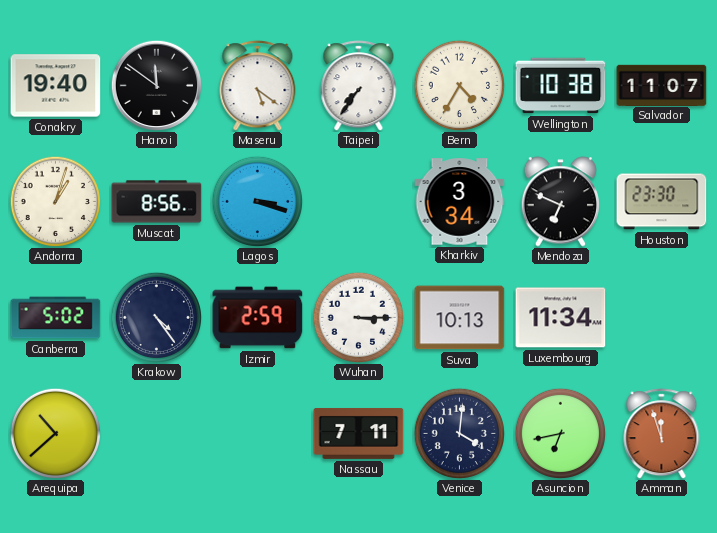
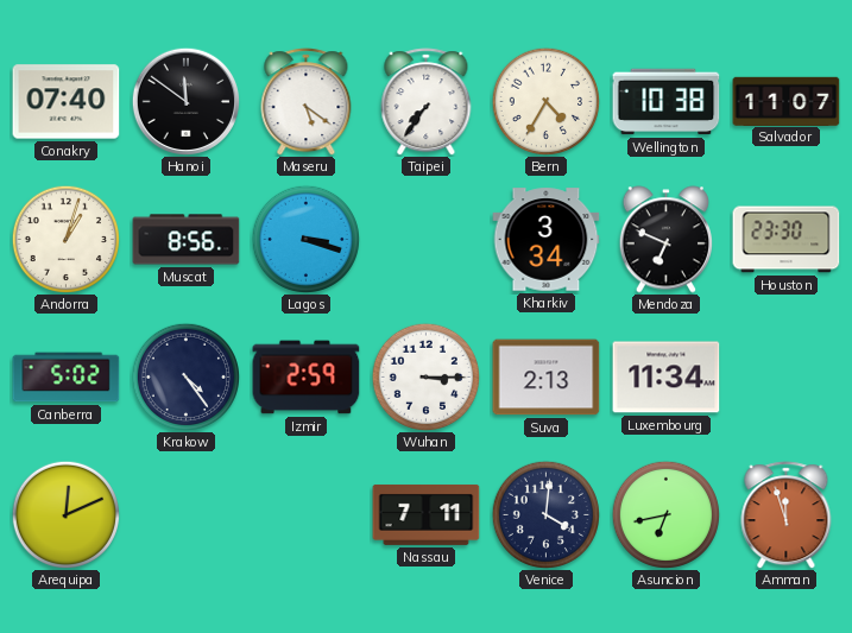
Conakry: 19:40 -> 07:40 (67, 102)
Suva: 10:13 -> 2:13 (547, 378)
Arequipa: 10:38 -> 12:11 (65, 514)
